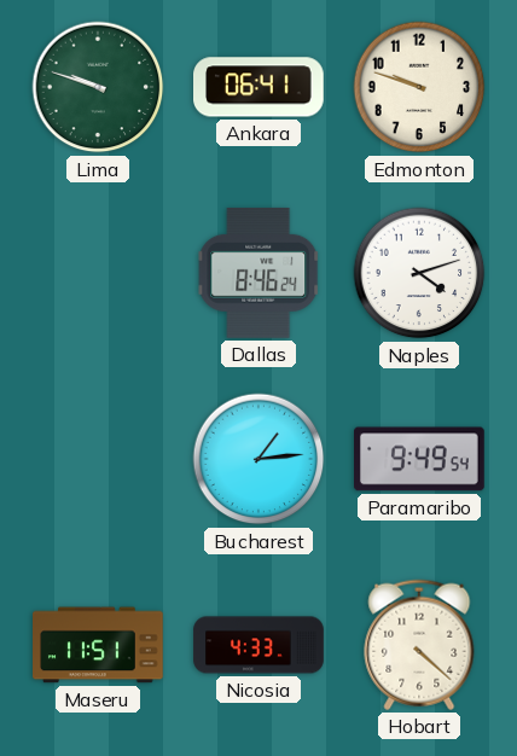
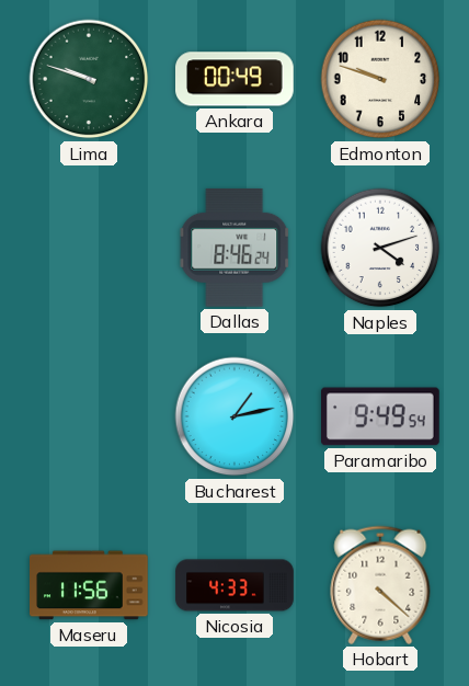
Ankara: 06:41 -> 00:49 (236, 79)
Bucharest: 1:14 -> 1:13 (234, 416)
Maseru: 11:51 -> 11:56 (90, 585)
